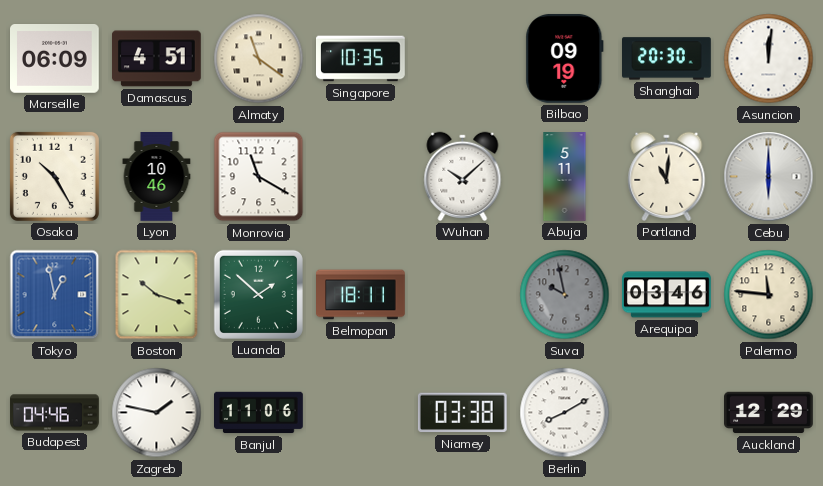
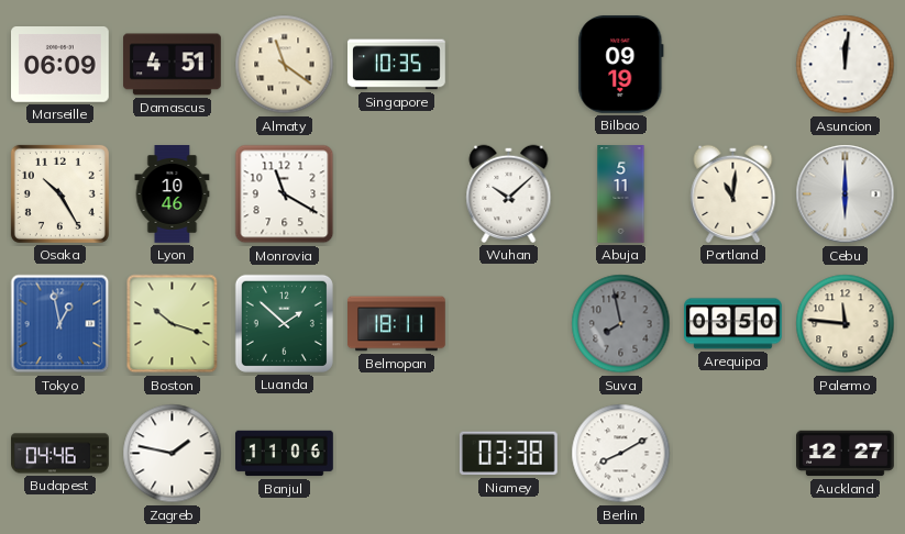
Shanghai: 20:30 -> none (667, 59)
Suva: 9:58 -> 7:58 (621, 324)
Arequipa: 03:46 -> 03:50 (733, 324)
Auckland: 12:29 -> 12:27 (846, 454)
